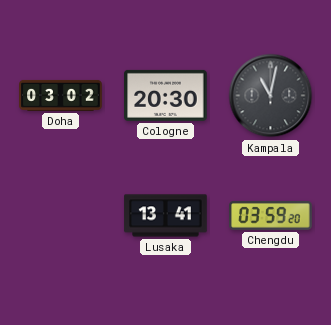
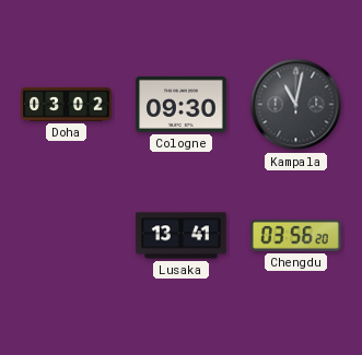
Cologne: 20:30 -> 09:30 (182, 104)
Chengdu: 03:59 -> 03:56 (296, 235)
